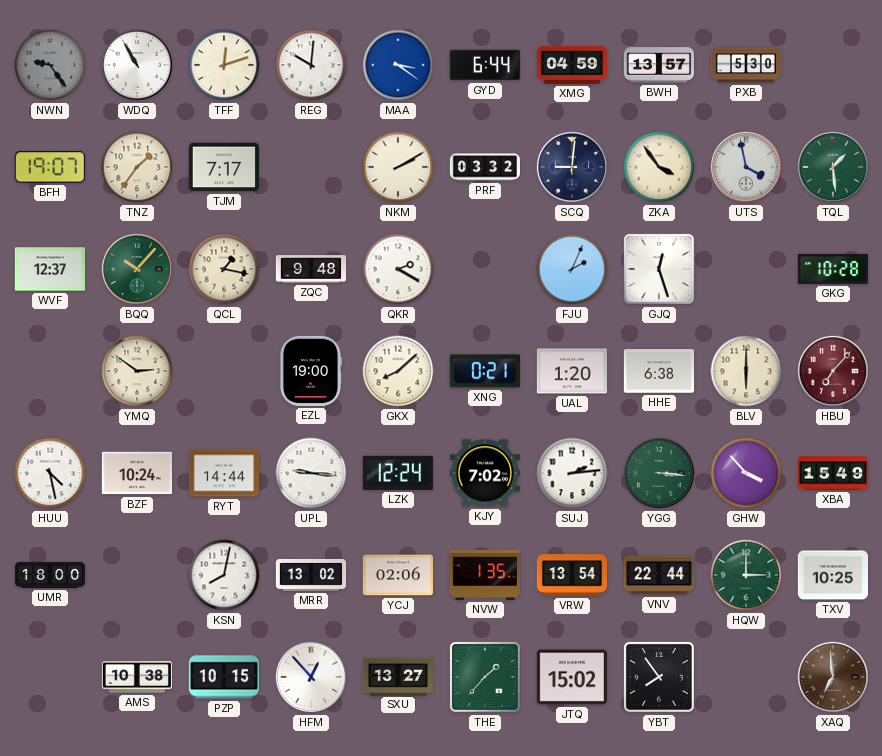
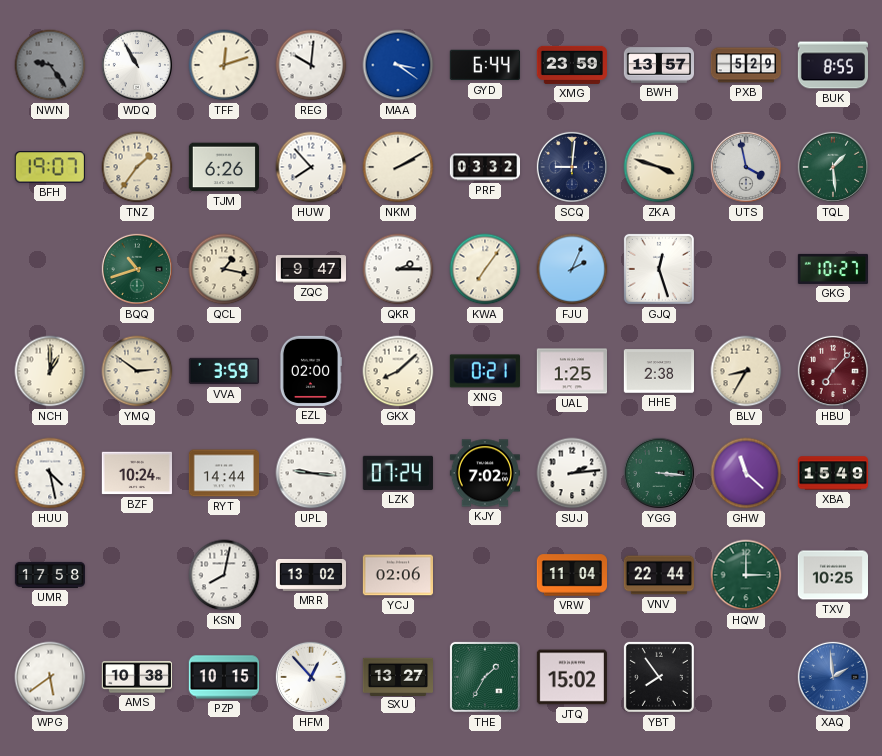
XMG: 04:59 -> 23:59 (571, 65)
PXB: 5:30 -> 5:29 (745, 65)
BUK: none -> 8:55 (832, 65)
TJM: 7:17 -> 6:26 (223, 167)
HUW: none -> 7:53 (311, 167)
ZKA: 3:54 -> 3:48 (659, 167)
WVF: 12:37 -> none (49, 269)
BQQ: 10:07 -> 10:42 (137, 269)
ZQC: 9:48 -> 9:47 (310, 269)
QKR: 2:20 -> 2:15 (398, 269)
KWA: none -> 7:06 (485, 269)
GKG: 10:28 -> 10:27 (832, 269)
NCH: none -> 1:00 (50, 371)
VVA: none -> 3:59 (223, 371)
EZL: 19:00 -> 02:00 (310, 371)
UAL: 1:20 -> 1:25 (571, 371)
HHE: 6:38 -> 2:38 (658, 371)
BLV: 6:00 -> 8:35 (746, 371)
LZK: 12:24 -> 07:24 (398, 473)
GHW: 3:53 -> 11:22 (746, 473)
UMR: 18:00 -> 17:58 (50, 575)
NVW: 1:35 -> none (484, 575)
VRW: 13:54 -> 11:04 (571, 575)
WPG: none -> 5:39 (50, 677)
THE: 1:37 -> 1:35 (485, 677)
XAQ: 6:59 -> 1:59 (833, 677)
XAQ dial: brown -> blue (833, 677)
